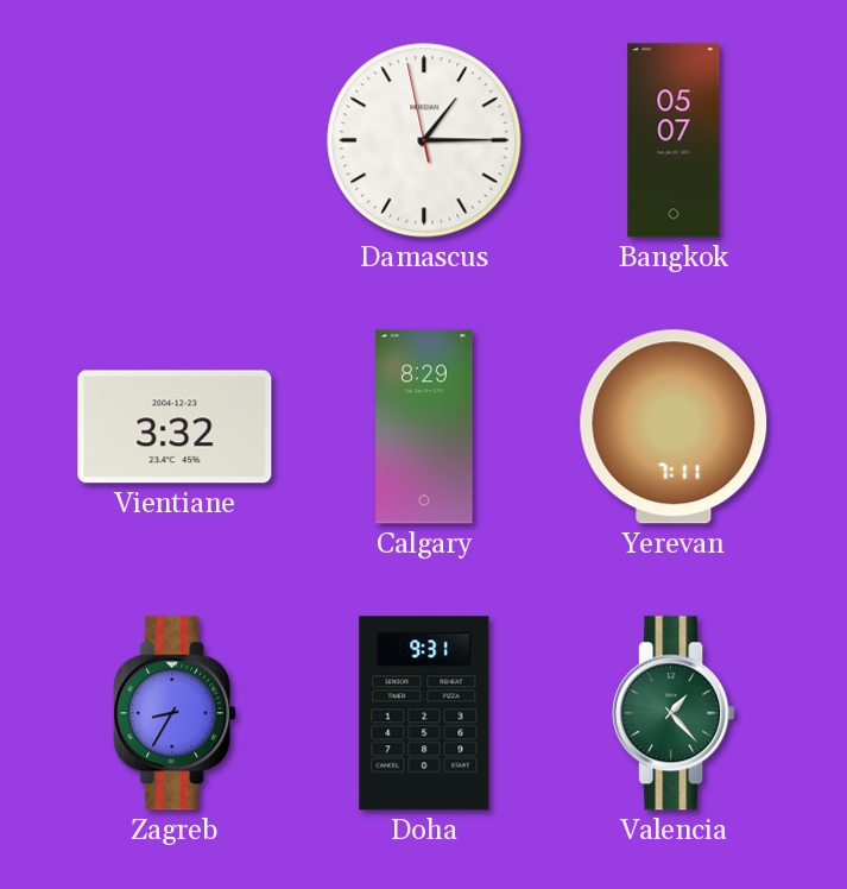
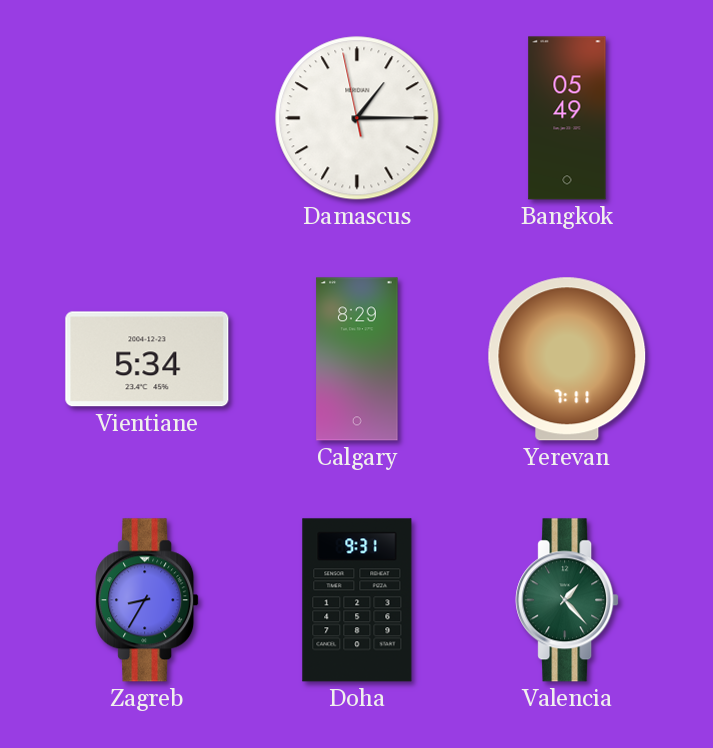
Bangkok: 05:07 -> 05:49 (567, 118)
Vientiane: 3:32 -> 5:34 (147, 359)
